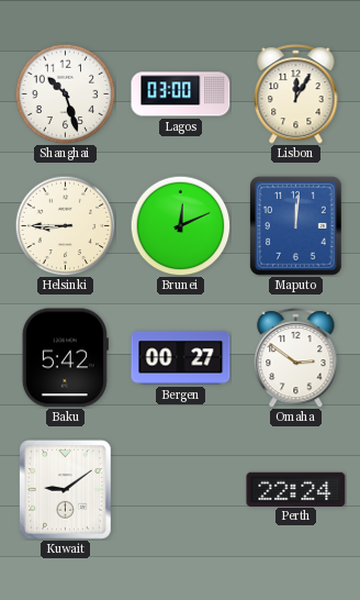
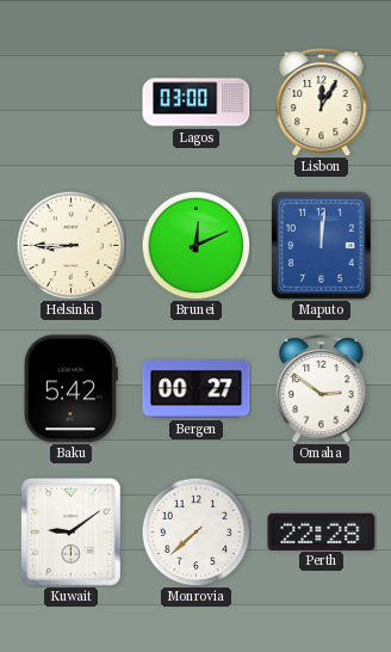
Shanghai: 10:27 -> none (65, 93)
Monrovia: none -> 7:38 (195, 531)
Perth: 22:24 -> 22:28 (322, 531)
